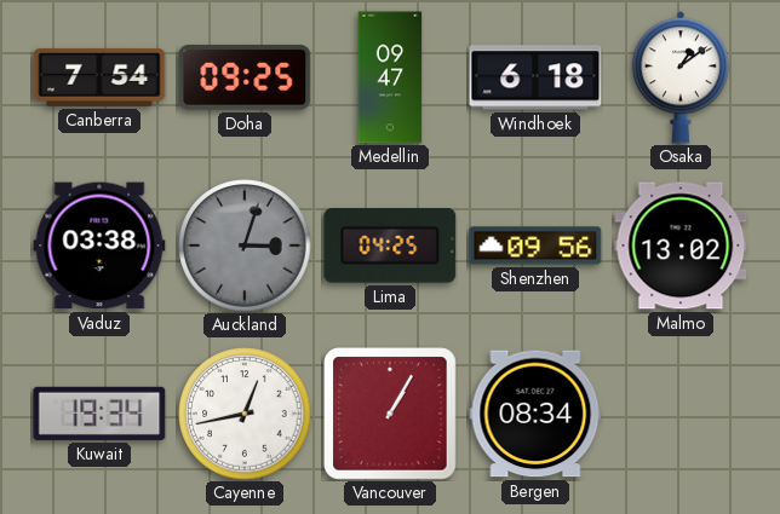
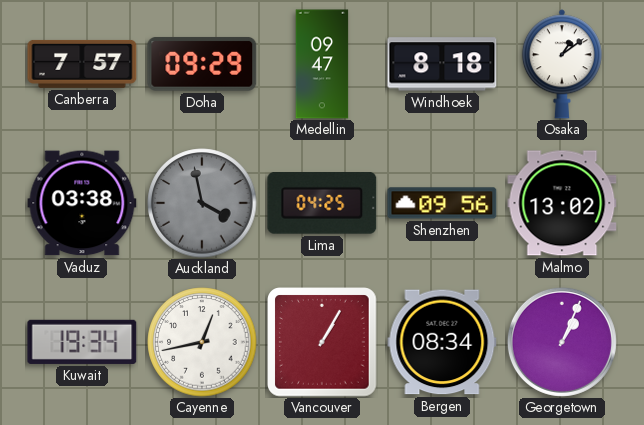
Canberra: 7:54 -> 7:57 (82, 64)
Doha: 09:25 -> 09:29 (202, 64)
Windhoek: 6:18 -> 8:18 (442, 64)
Auckland: 3:03 -> 3:58 (202, 203)
Georgetown: none -> 1:04 (562, 342)
